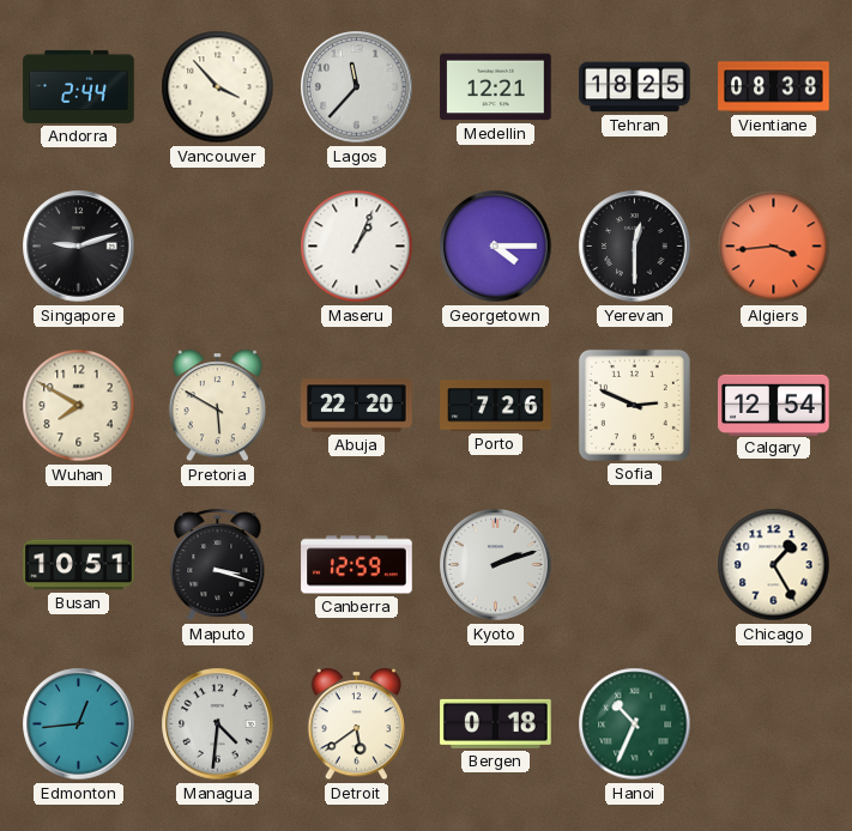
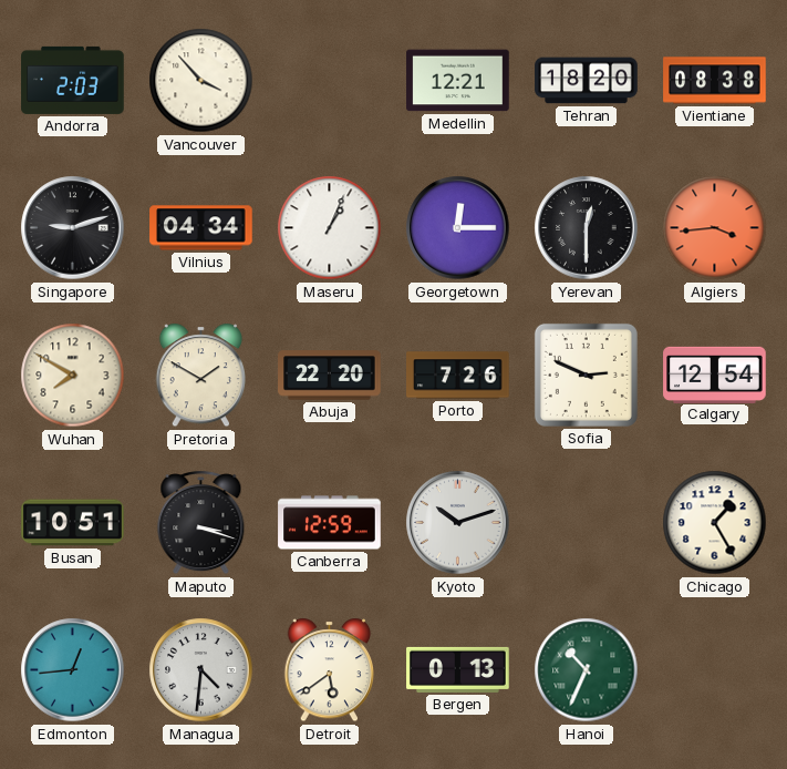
Andorra: 2:44 -> 2:03 (73, 80)
Lagos: 11:37 -> none (357, 87)
Tehran: 18:25 -> 18:20 (587, 81)
Vilnius: none -> 04:34 (201, 228)
Georgetown: 4:15 -> 12:15 (458, 228)
Pretoria: 5:50 -> 1:50 (201, 376)
Kyoto: 2:12 -> 10:12 (458, 523)
Bergen: 0:18 -> 0:13 (458, 669)
